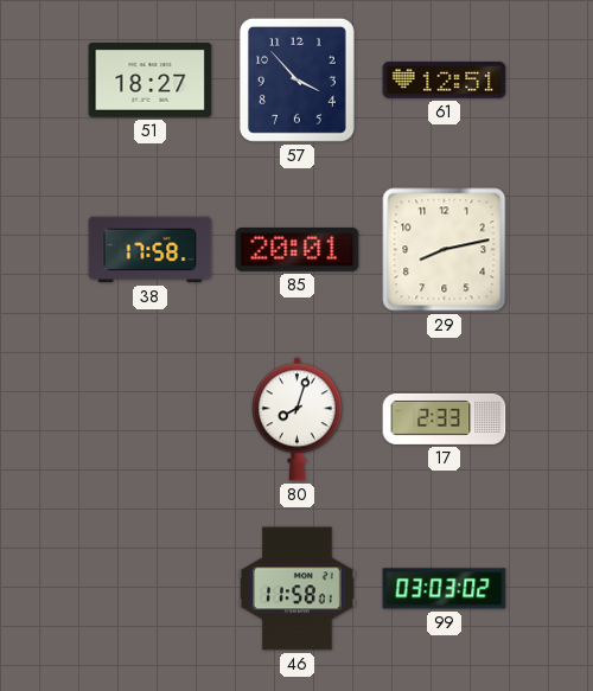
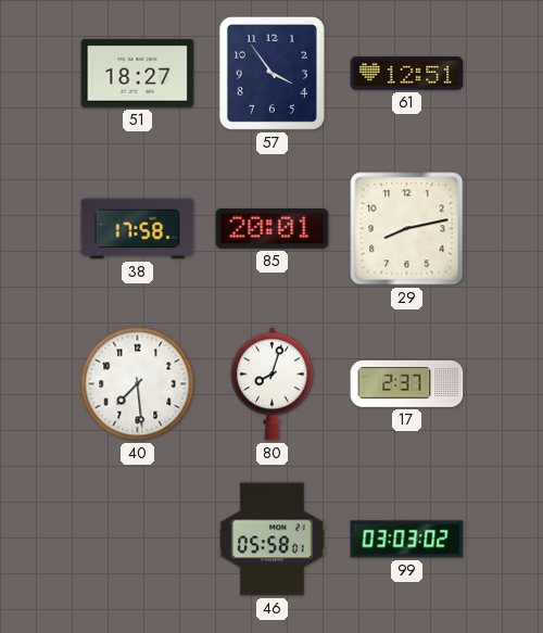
57: 3:53 -> 3:54 (271, 73)
40: none -> 7:29 (138, 384)
17: 2:33 -> 2:37 (407, 383)
46: 11:58 -> 05:58 (273, 540)
